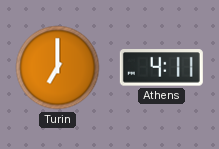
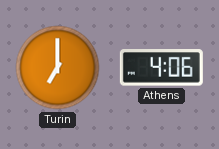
Athens: 4:11 -> 4:06 (161, 68)
